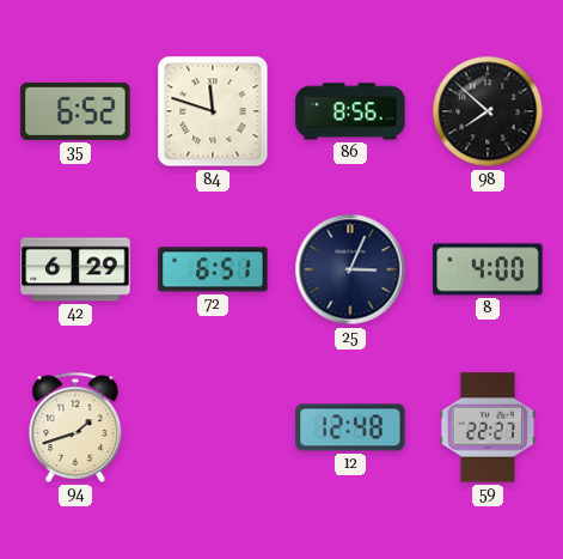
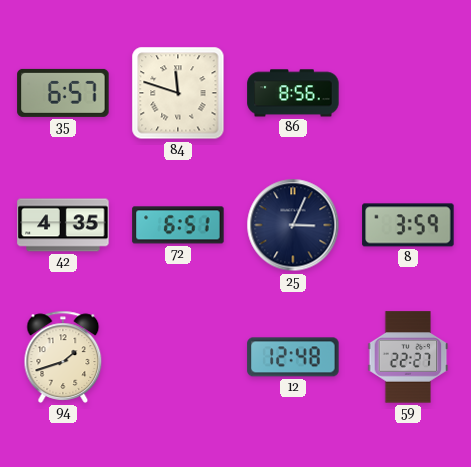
35: 6:52 -> 6:57 (63, 93)
98: 7:52 -> none (488, 111)
42: 6:29 -> 4:35 (63, 225)
8: 4:00 -> 3:59 (408, 225)
